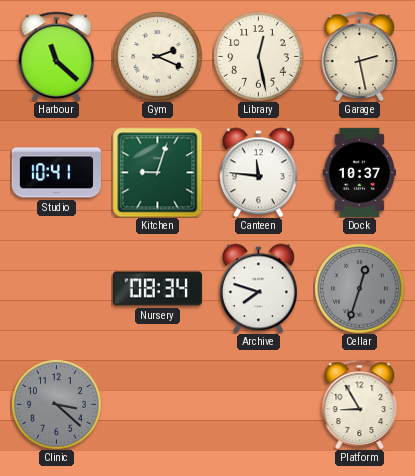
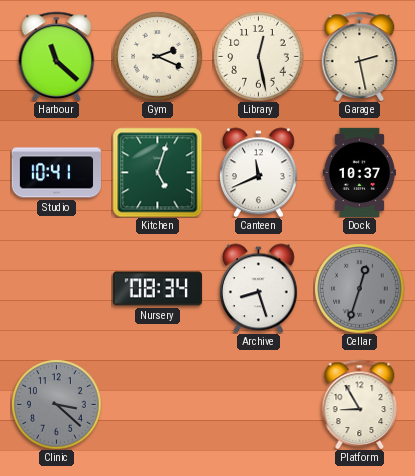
Kitchen: 9:03 -> 5:03 (157, 172)
Canteen: 11:46 -> 11:41 (258, 172)
Archive: 7:48 -> 8:27 (258, 288)
